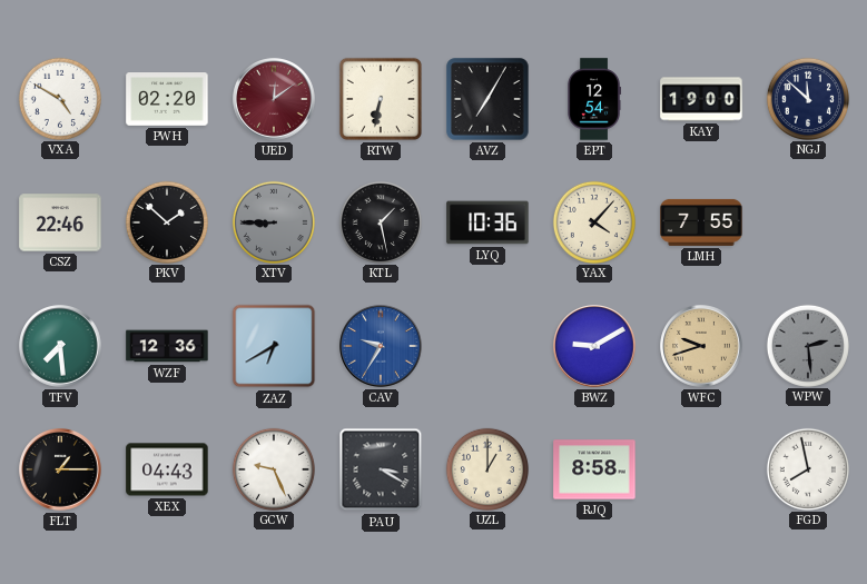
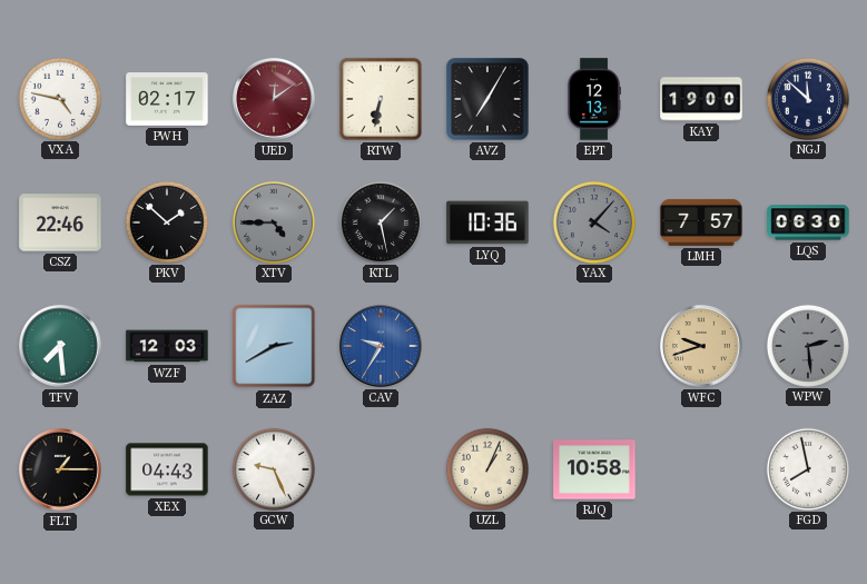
VXA: 4:50 -> 4:47 (59, 98)
PWH: 02:20 -> 02:17 (167, 99)
EPT: 12:54 -> 12:13 (594, 99)
XTV: 8:45 -> 4:45 (273, 221)
YAX dial: cream -> grey (593, 221)
LMH: 7:55 -> 7:57 (701, 222)
LQS: none -> 06:30 (808, 222)
WZF: 12:36 -> 12:03 (167, 346)
ZAZ: 6:40 -> 2:40 (274, 346)
BWZ: 9:10 -> none (594, 346)
PAU: 3:20 -> none (381, 469)
UZL: 1:00 -> 1:04 (486, 468)
RJQ: 8:58 -> 10:58 (594, 469)
